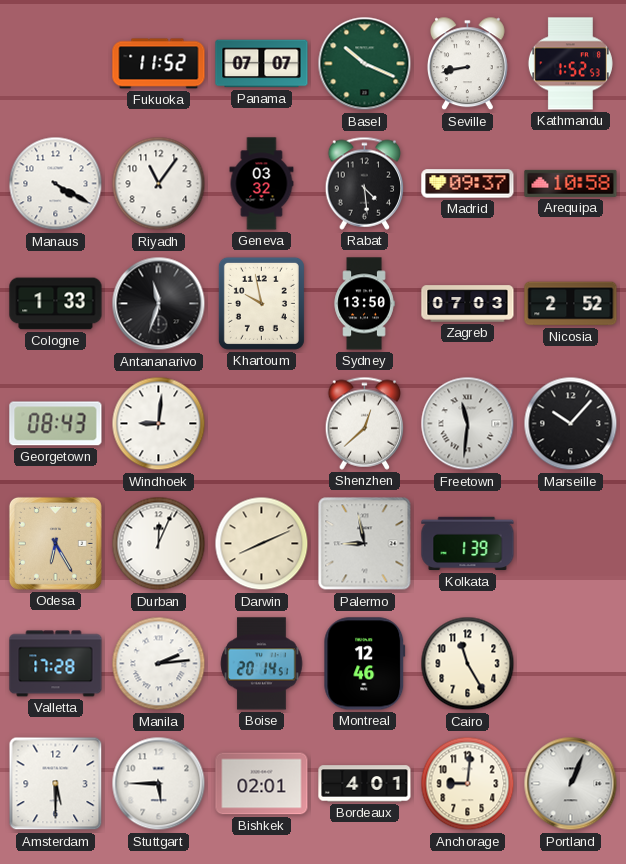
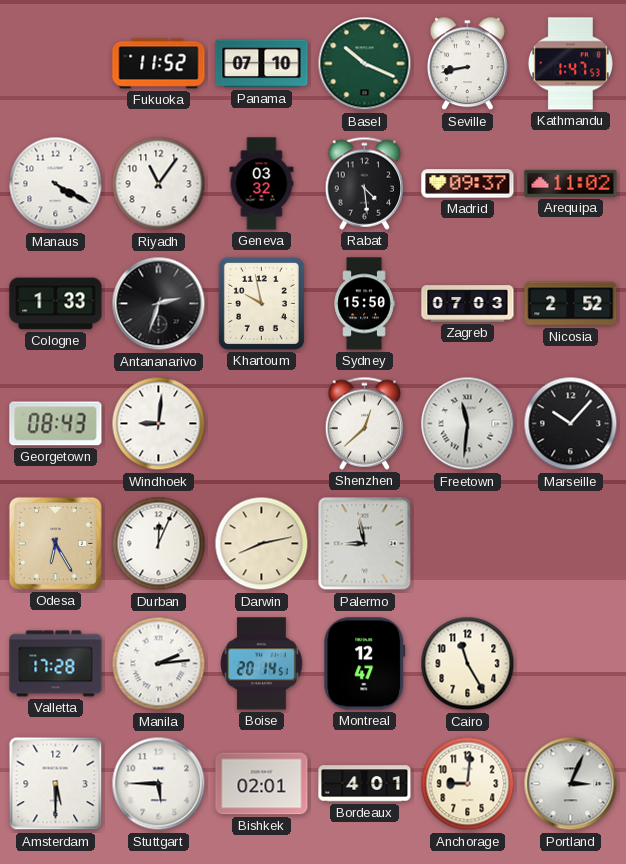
Panama: 07:07 -> 07:10 (262, 64)
Kathmandu: 1:52 -> 1:47 (570, 64)
Arequipa: 10:58 -> 11:02 (571, 183)
Antananarivo: 11:33 -> 2:33 (159, 304)
Sydney: 13:50 -> 15:50 (364, 304)
Darwin: 8:11 -> 8:13 (262, 544)
Kolkata: 1:39 -> none (468, 544)
Montreal: 12:46 -> 12:47 (365, 664)
Portland: 1:04 -> 3:04 (571, 784)
